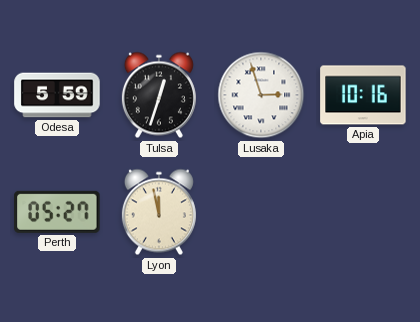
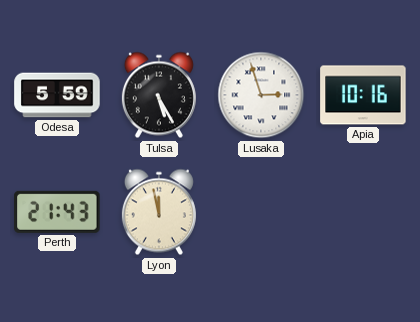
Tulsa: 12:33 -> 5:25 (159, 95)
Perth: 05:27 -> 21:43 (57, 212)
